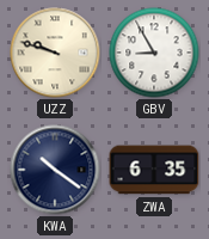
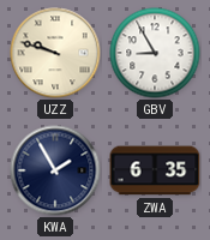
KWA: 10:21 -> 1:55 (55, 170)
